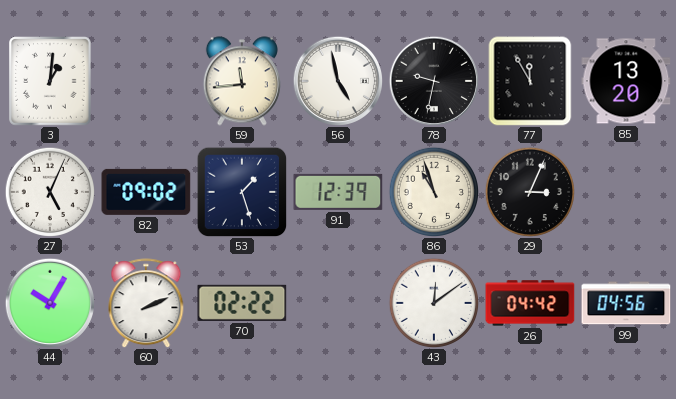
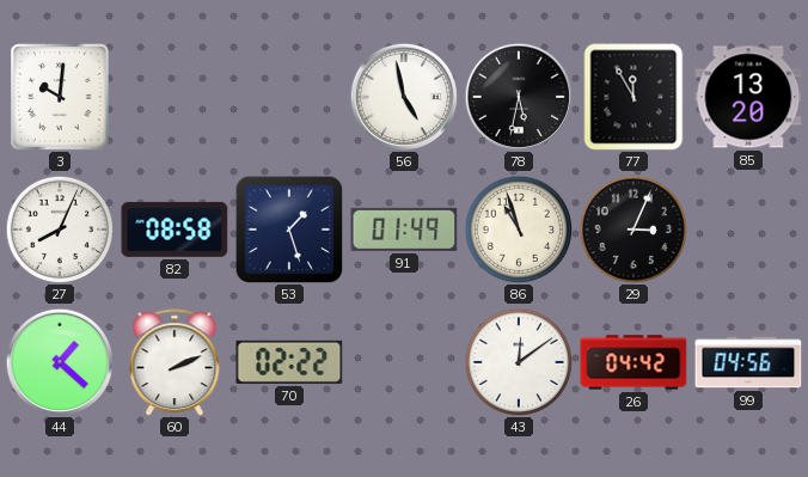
3: 1:01 -> 10:01 (61, 97)
59: 11:44 -> none (242, 81)
78: 9:32 -> 5:32 (518, 96)
27: 5:04 -> 8:04 (59, 228)
82: 09:02 -> 08:58 (175, 230)
91: 12:39 -> 01:49 (404, 230)
44: 10:05 -> 1:22 (59, 361)
